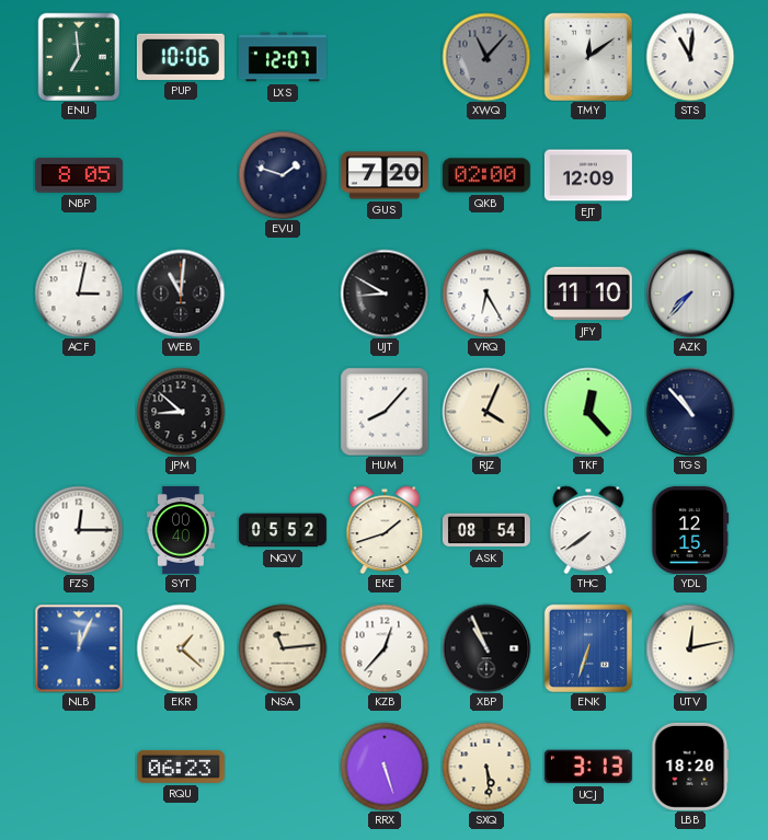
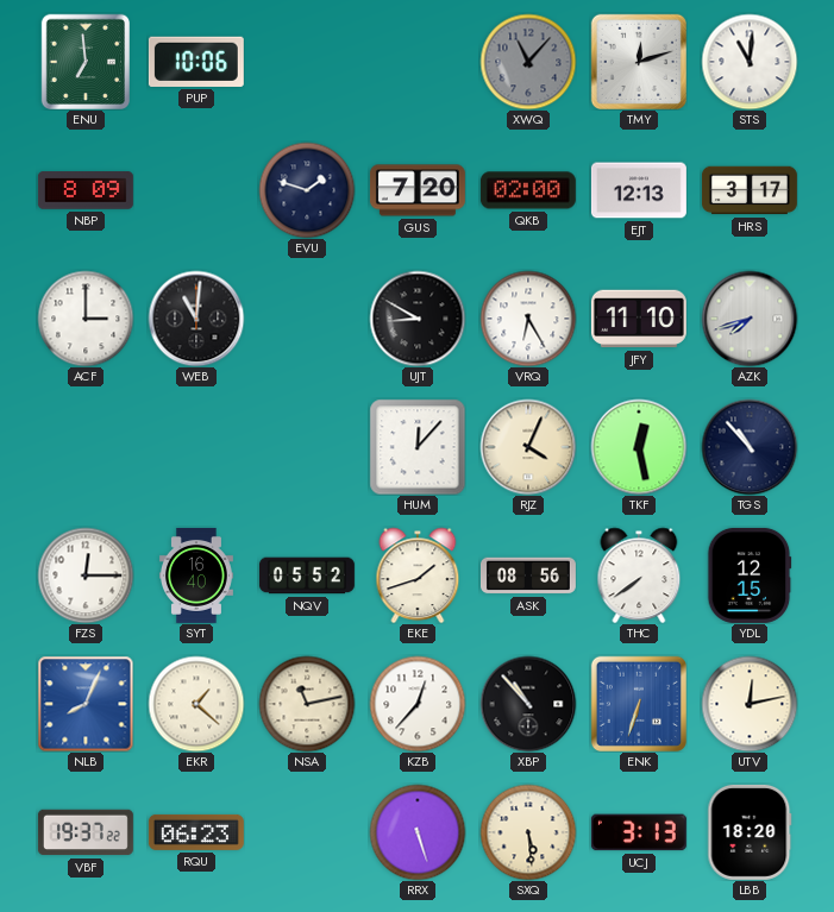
LXS: 12:07 -> none (283, 57)
TMY: 12:09 -> 12:12 (638, 61)
NBP: 8:05 -> 8:09 (86, 190)
EJT: 12:09 -> 12:13 (639, 190)
HRS: none -> 3:17 (750, 190)
ACF: 3:02 -> 3:00 (86, 319)
AZK: 7:37 -> 7:42 (750, 319)
JPM: 8:52 -> none (181, 412)
HUM: 8:07 -> 12:07 (418, 447)
TKF: 12:23 -> 12:28 (639, 447)
SYT: 00:40 -> 16:40 (196, 575)
ASK: 08:54 -> 08:56 (528, 575)
NLB: 12:04 -> 8:04 (86, 704)
NSA: 11:14 -> 11:13 (307, 704)
XBP: 10:56 -> 10:53 (528, 704)
VBF: none -> 19:37 (86, 832)
